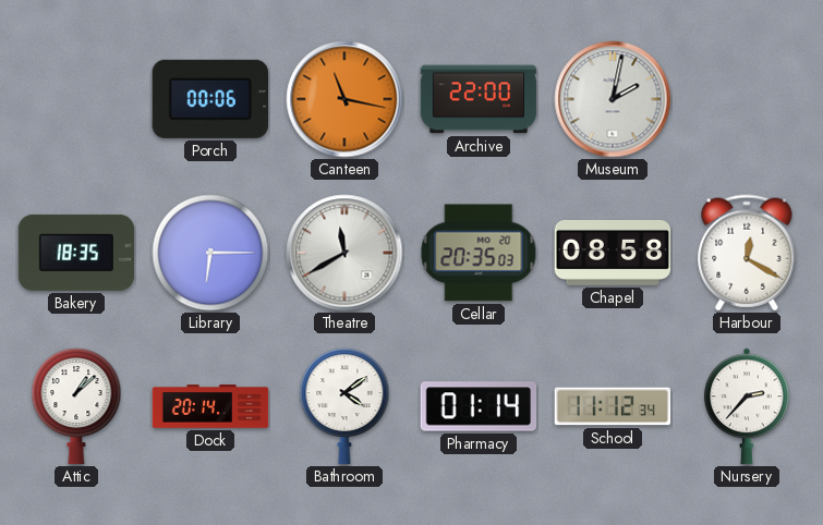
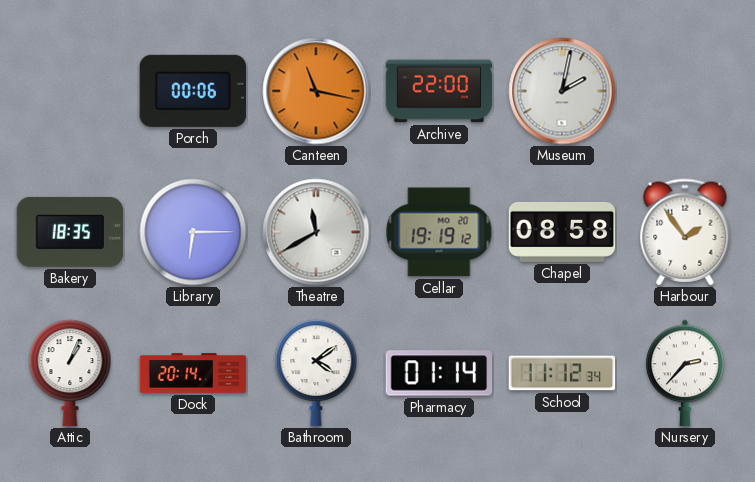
Cellar: 20:35 -> 19:19 (439, 232)
Harbour: 12:20 -> 1:54 (685, 232)
Attic: 1:08 -> 1:04 (70, 373)
